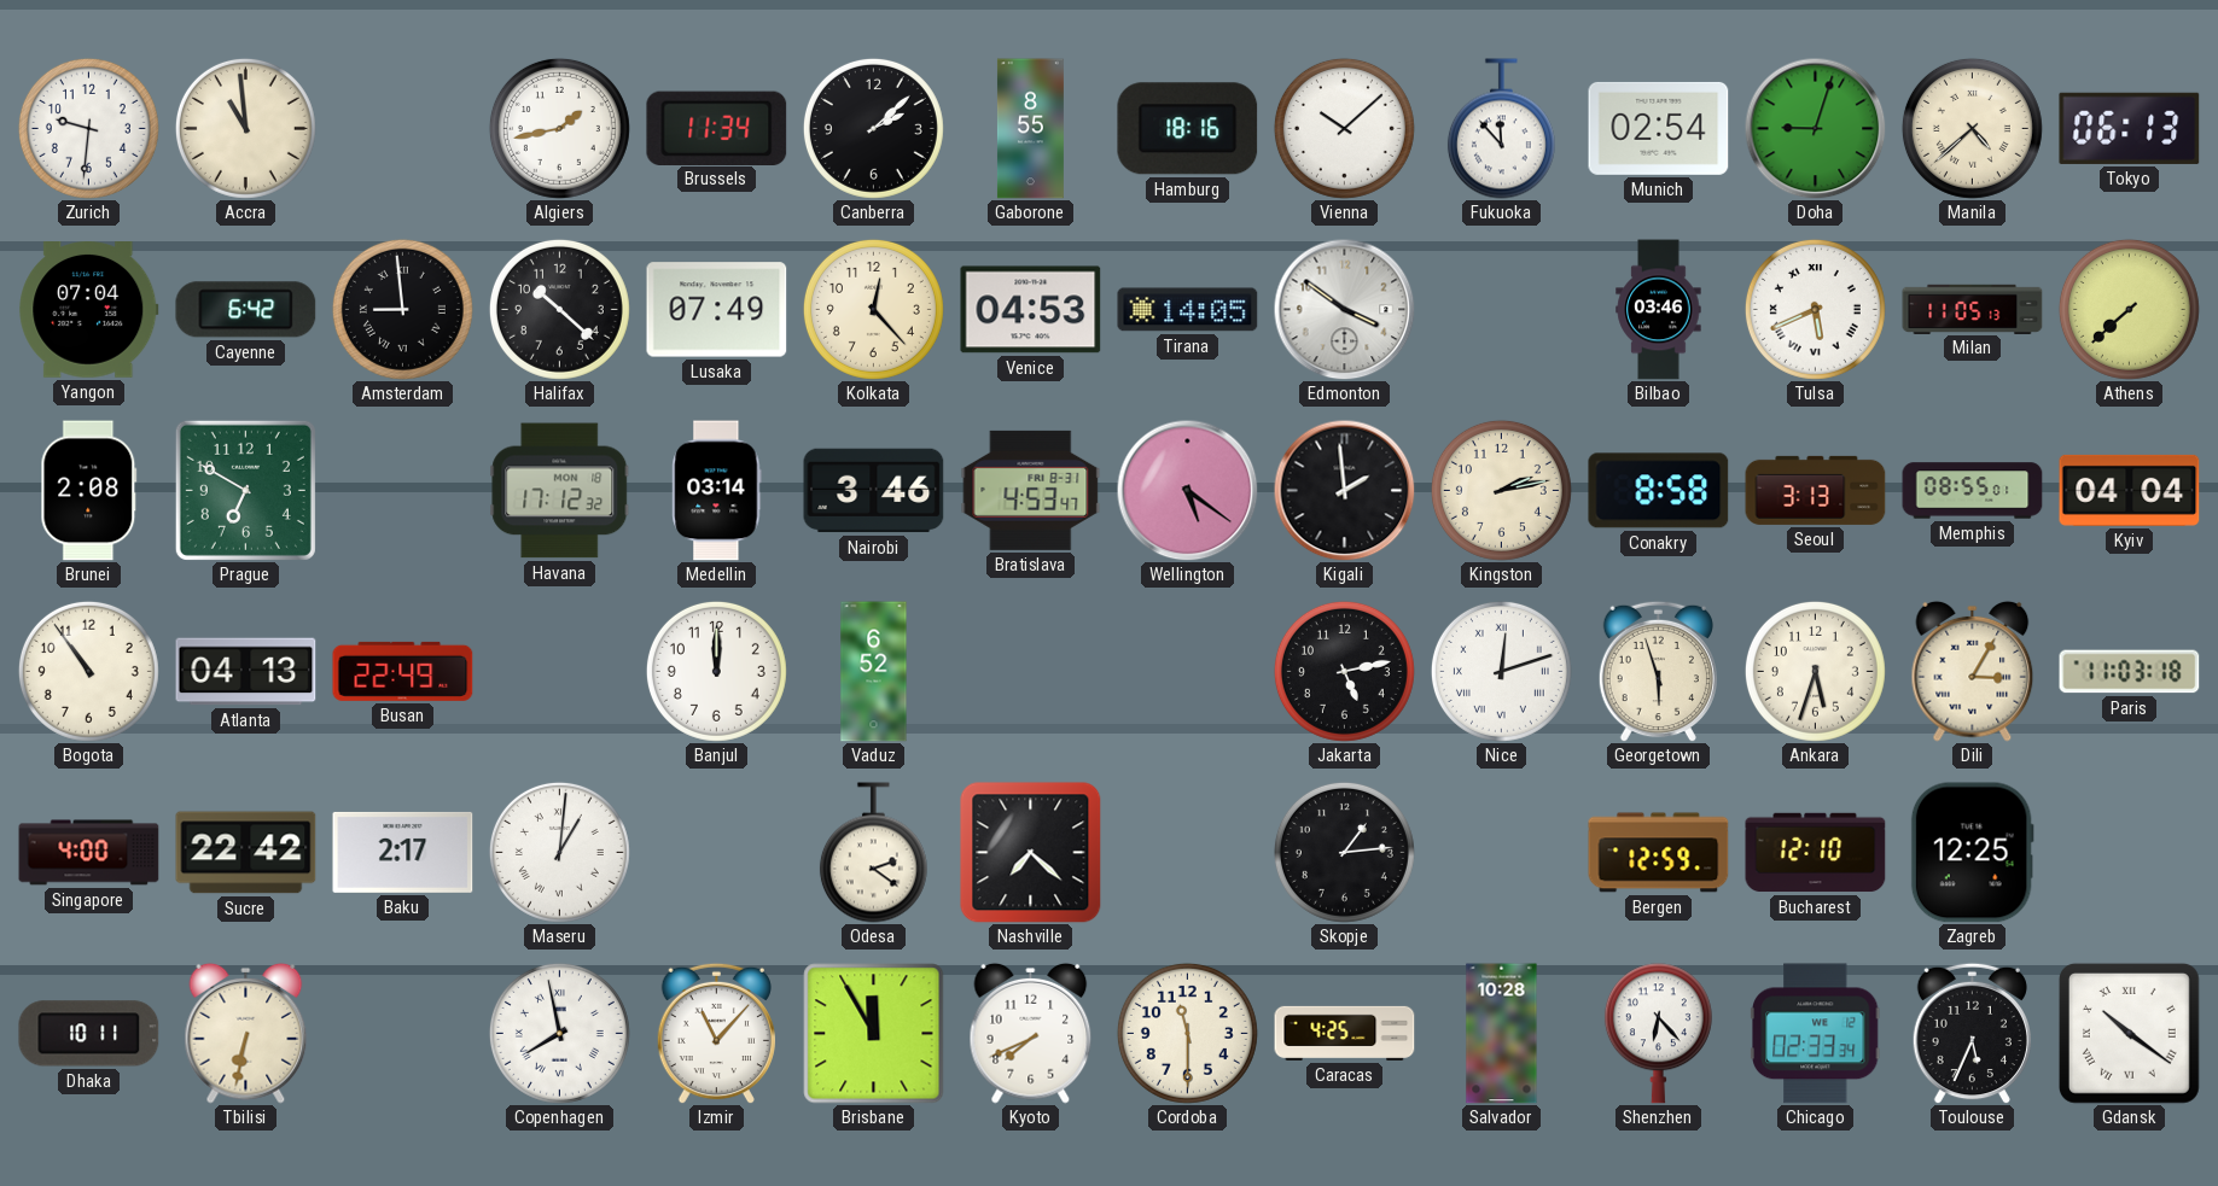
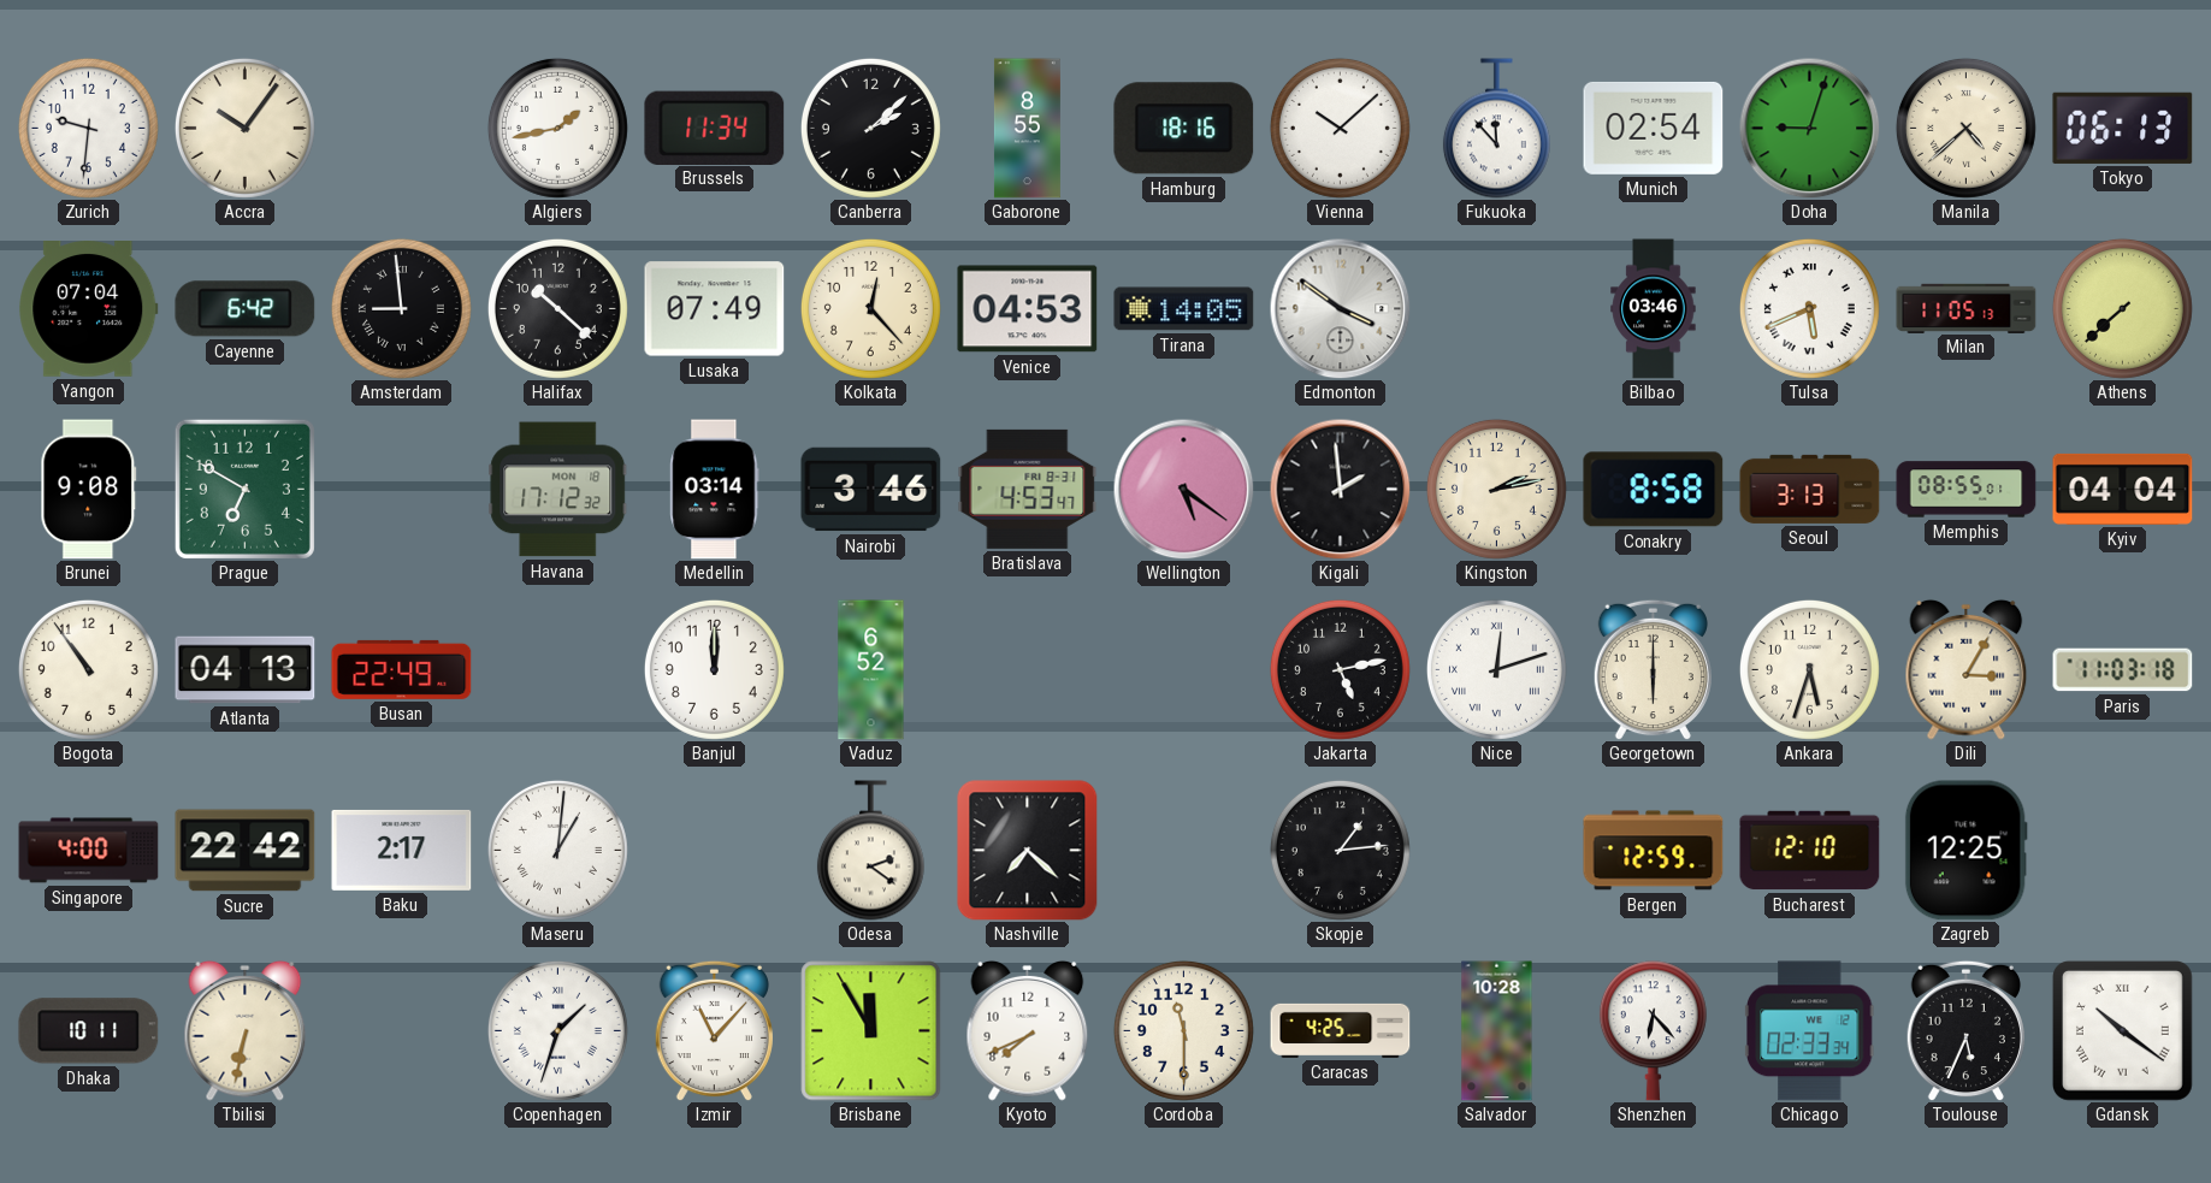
Accra: 10:59 -> 10:06 (244, 128)
Brunei: 2:08 -> 9:08 (89, 490)
Georgetown: 5:57 -> 6:00 (1653, 669)
Copenhagen: 7:58 -> 1:33 (557, 1030)
